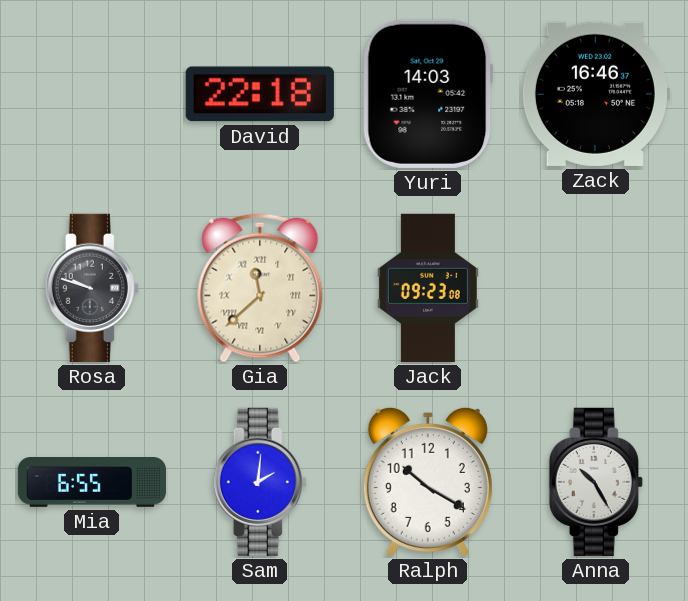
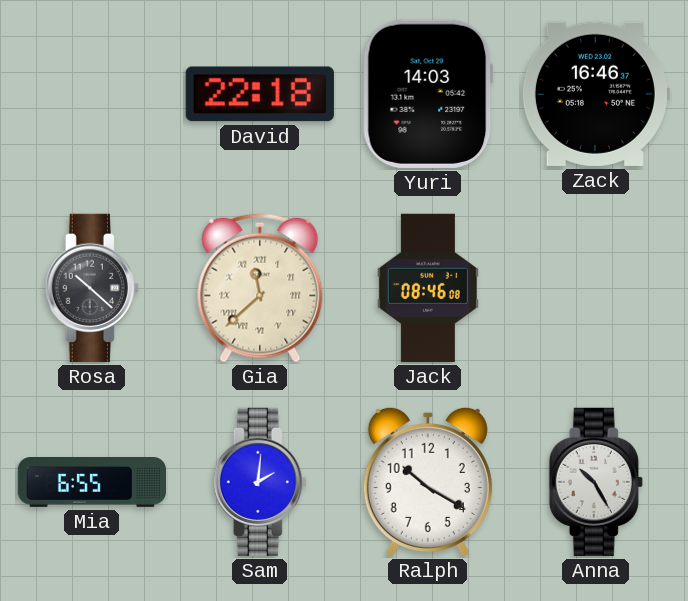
Rosa: 9:48 -> 10:22 (92, 288)
Jack: 09:23 -> 08:46 (428, 288)
